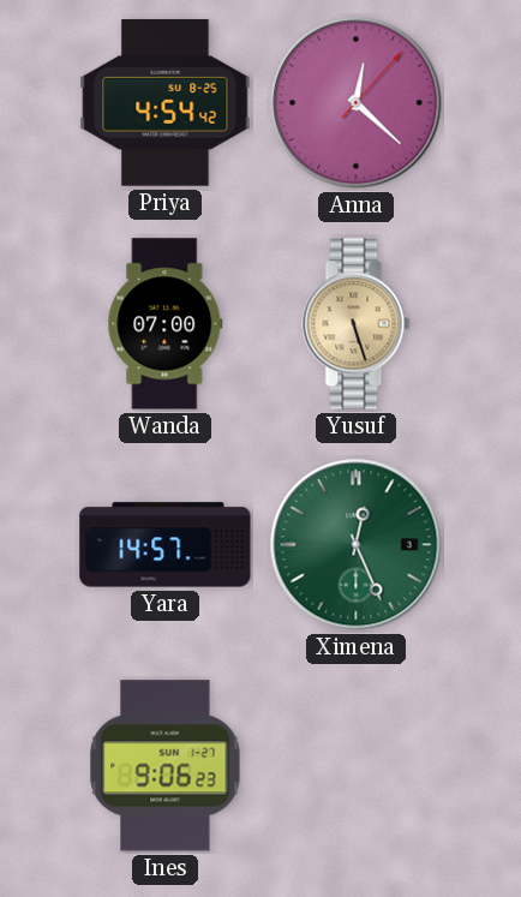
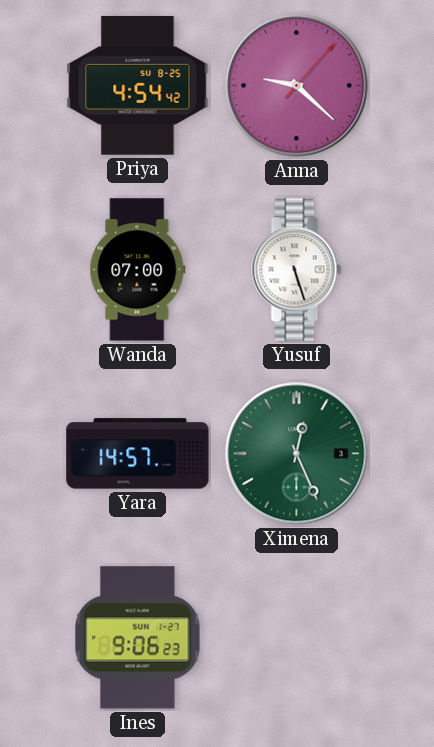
Anna: 12:22 -> 9:22 (297, 86)
Yusuf dial: champagne -> white (297, 270)
